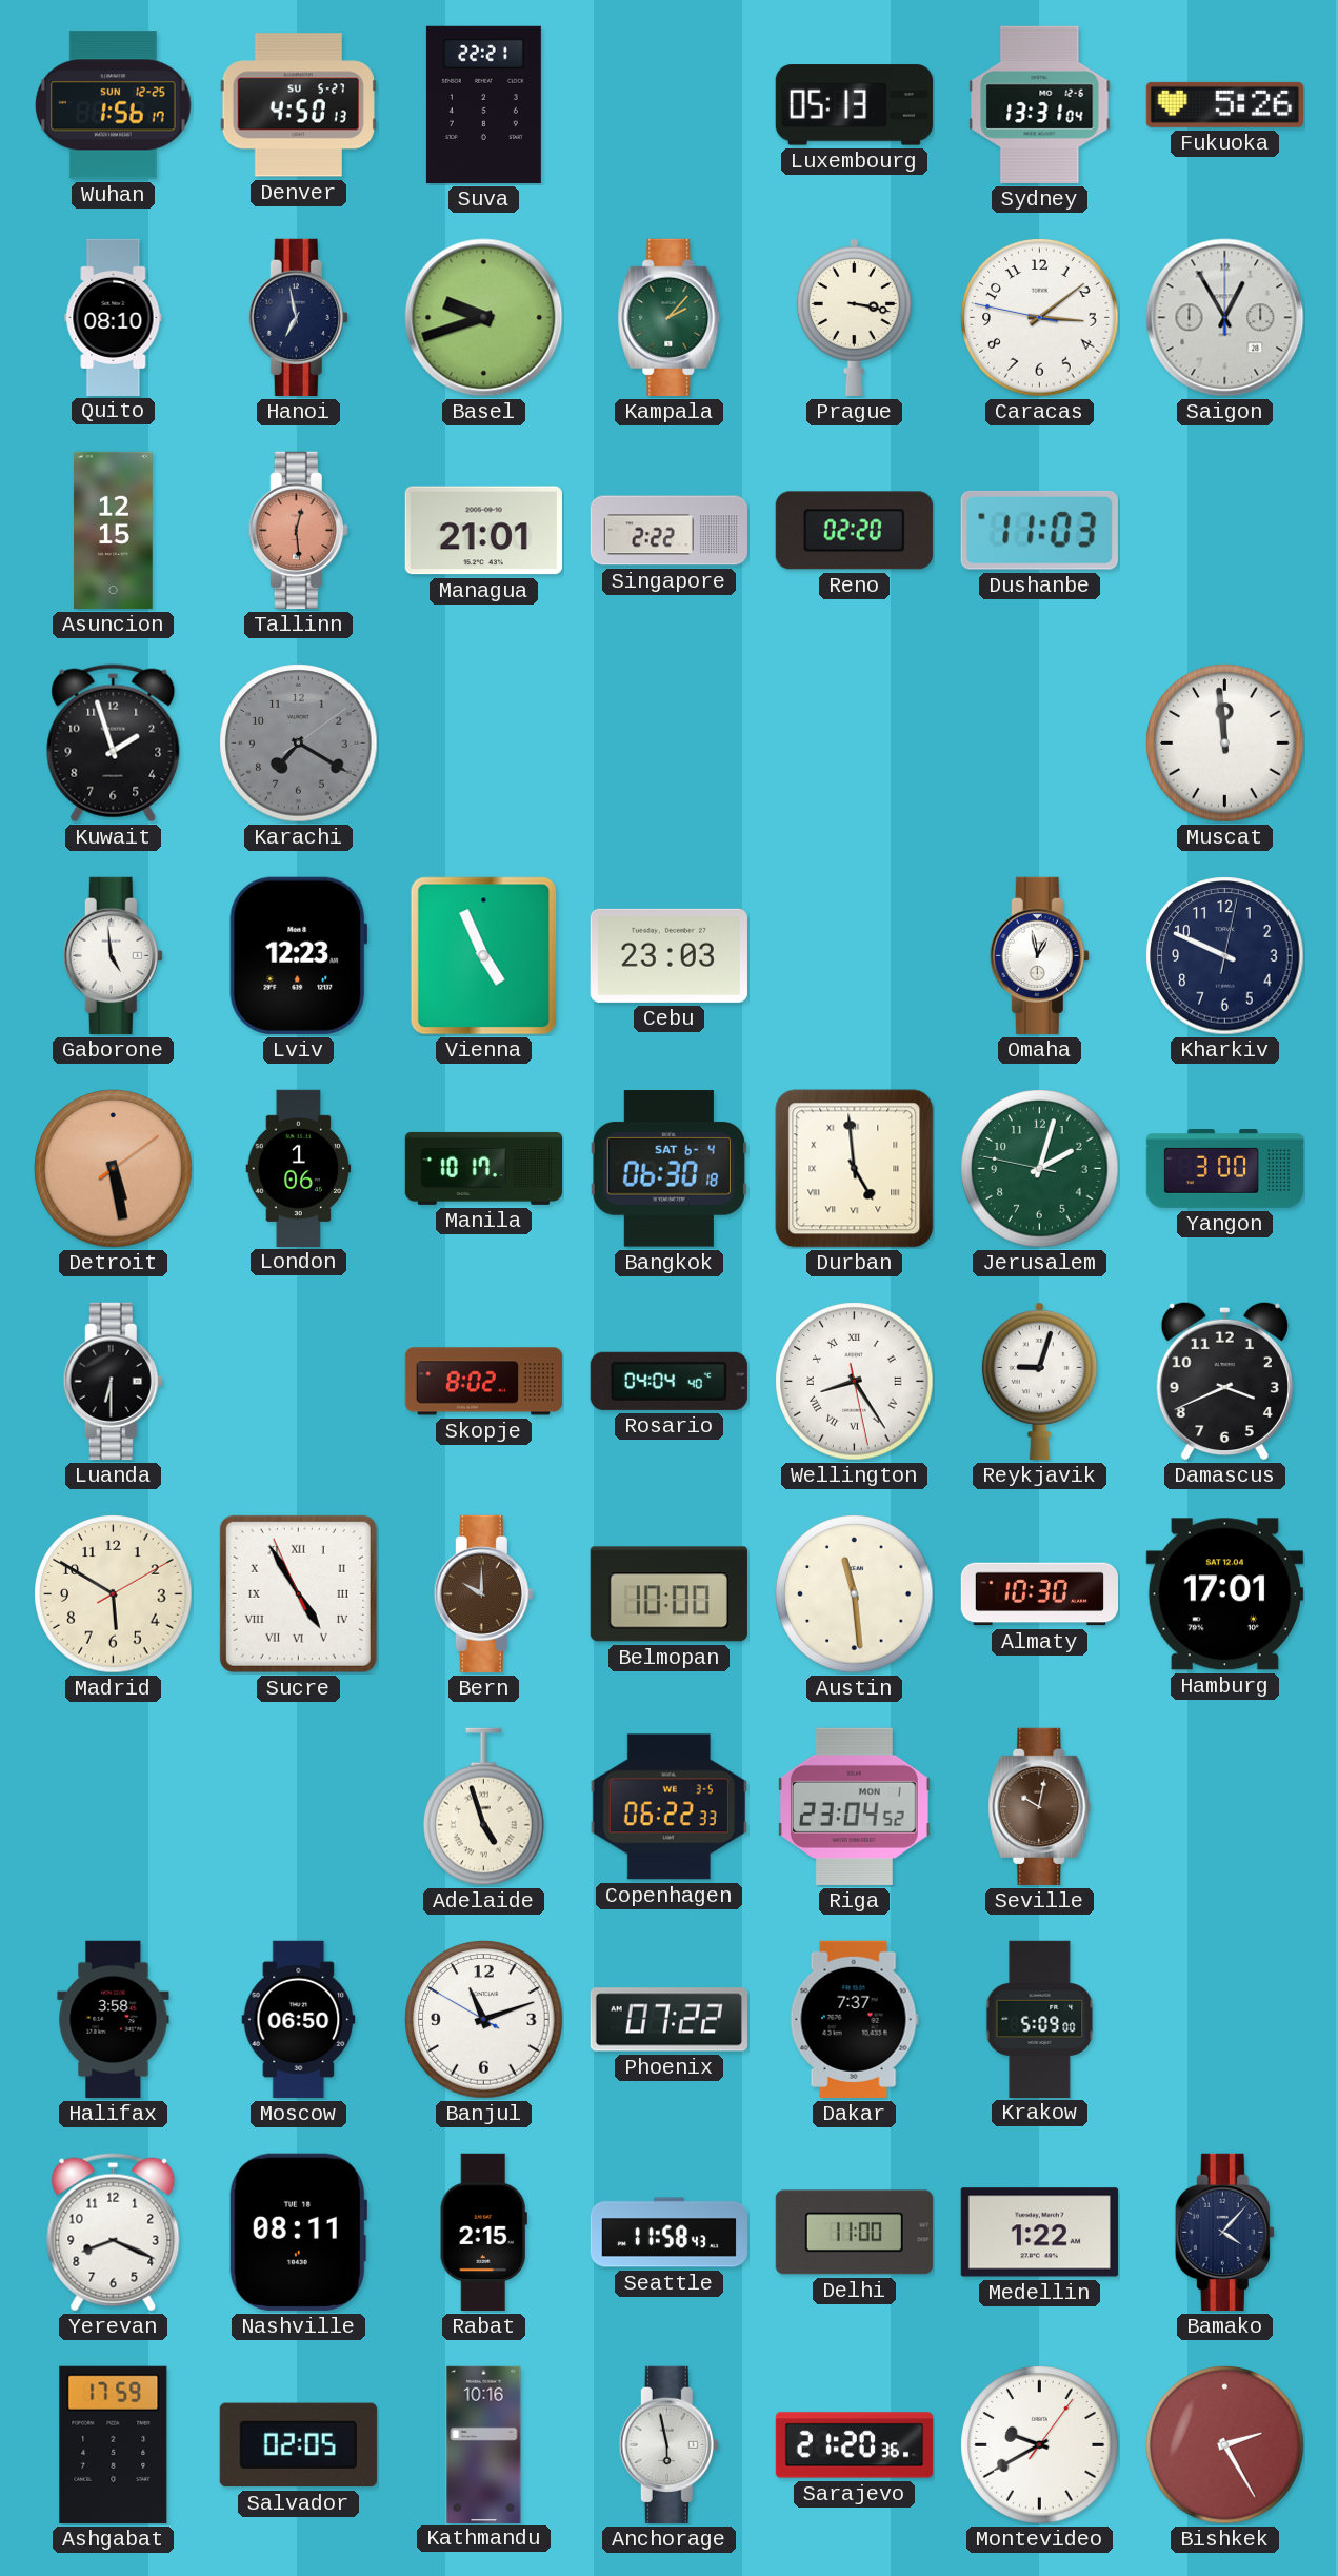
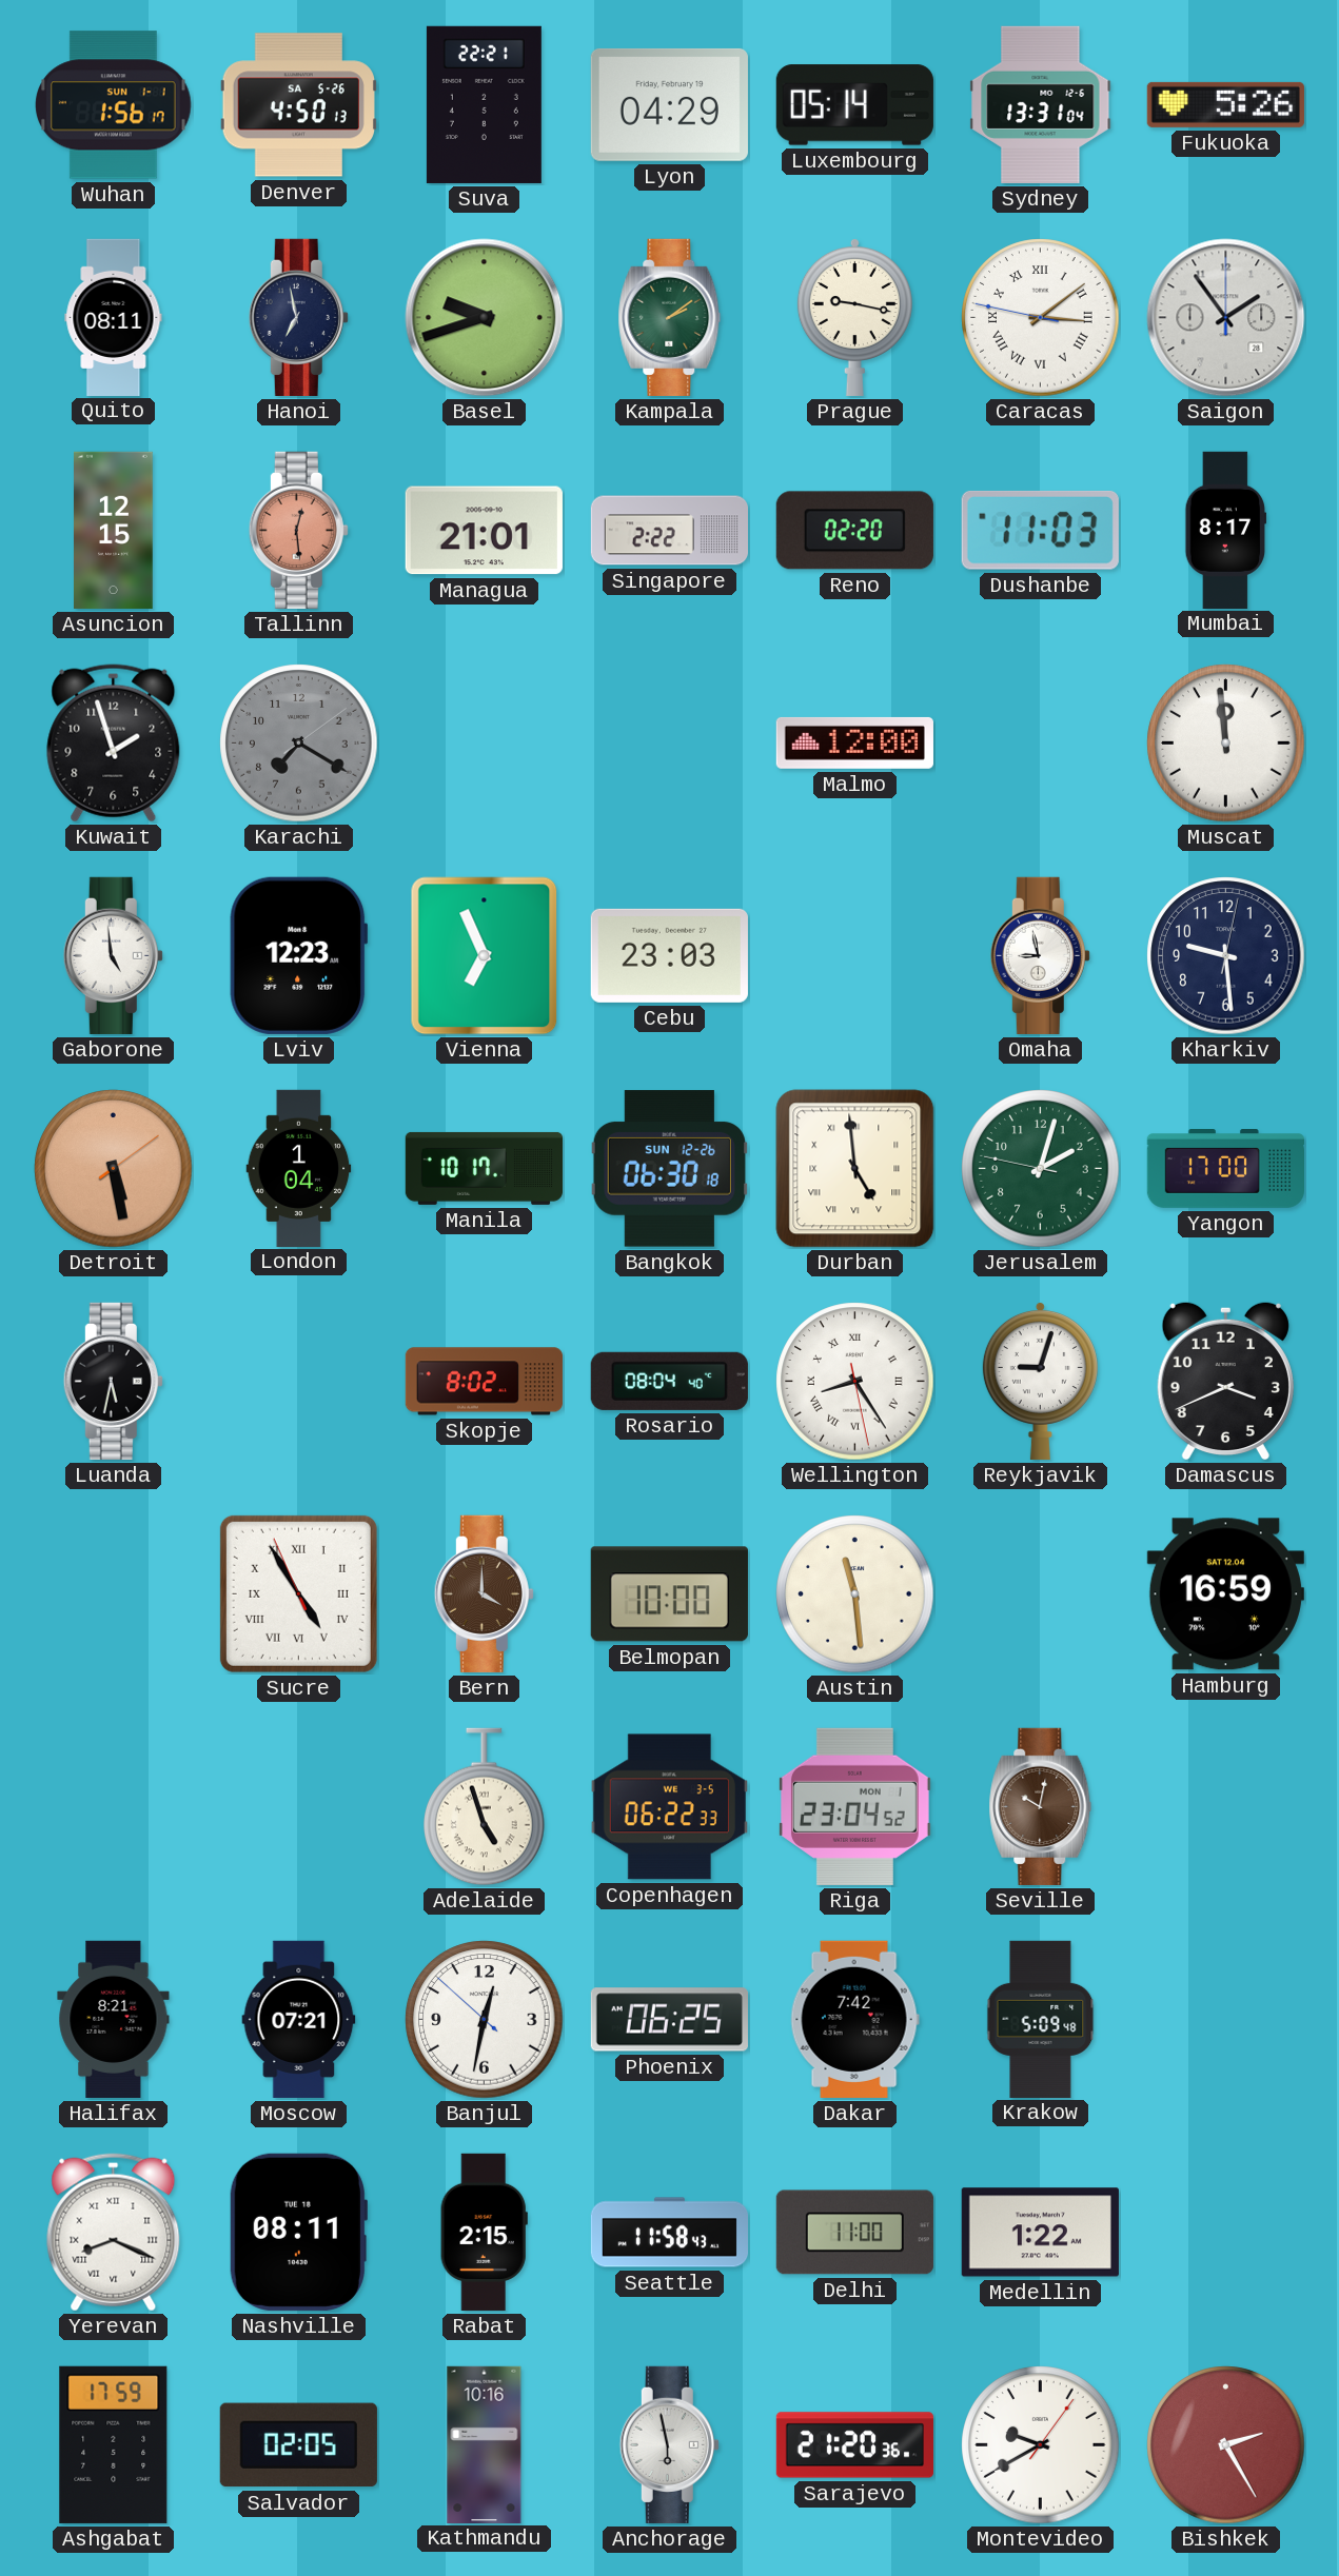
Wuhan date: SUN 12-25 -> SUN 1-1 (114, 105)
Denver date: SU 5-27 -> SA 5-26 (298, 105)
Lyon: none -> 04:29 (669, 104)
Luxembourg: 05:13 -> 05:14 (854, 105)
Quito: 08:10 -> 08:11 (114, 317)
Kampala: 2:07 -> 2:09 (670, 317)
Prague: 3:17 -> 9:17 (854, 317)
Caracas numerals: Arabic -> Roman (1041, 318)
Saigon: 12:55 -> 1:54 (1226, 318)
Mumbai: none -> 8:17 (1226, 530)
Malmo: none -> 12:00 (854, 742)
Vienna: 4:56 -> 6:56 (485, 956)
Omaha: 12:58 -> 8:58 (1040, 955)
Kharkiv: 9:49 -> 9:29 (1226, 956)
London: 1:06 -> 1:04 (299, 1168)
Bangkok date: SAT 6-4 -> SUN 12-26 (669, 1169)
Yangon: 3:00 -> 17:00 (1225, 1169)
Luanda: 6:30 -> 5:32 (113, 1381)
Rosario: 04:04 -> 08:04 (669, 1381)
Madrid: 5:50 -> none (114, 1594)
Bern: 10:00 -> 4:00 (484, 1593)
Almaty: 10:30 -> none (1039, 1594)
Hamburg: 17:01 -> 16:59 (1225, 1594)
Halifax: 3:58 -> 8:21 (114, 2019)
Moscow: 06:50 -> 07:21 (299, 2019)
Banjul: 11:11 -> 12:31 (485, 2020)
Phoenix: 07:22 -> 06:25 (669, 2020)
Dakar: 7:37 -> 7:42 (854, 2019)
Krakow: 5:09:00 -> 5:09:48 (1041, 2019)
Yerevan numerals: Arabic -> Roman (114, 2233)
Bamako: 4:07 -> none (1224, 2232)
